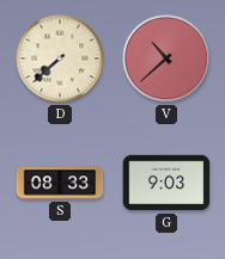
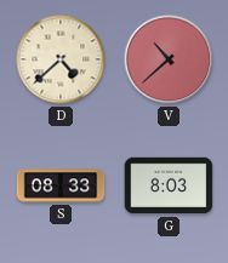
D: 7:38 -> 4:38 (61, 59)
G: 9:03 -> 8:03 (169, 185)
